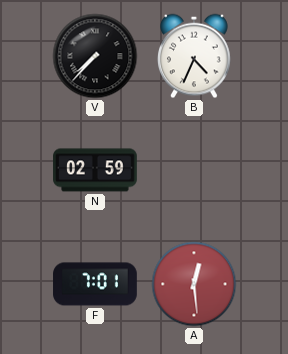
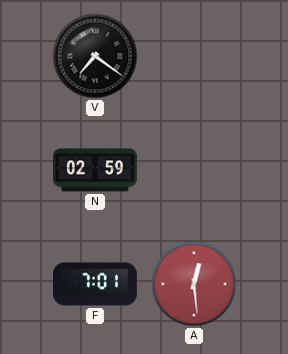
V: 7:37 -> 7:21 (95, 56)
B: 4:34 -> none (195, 56)
